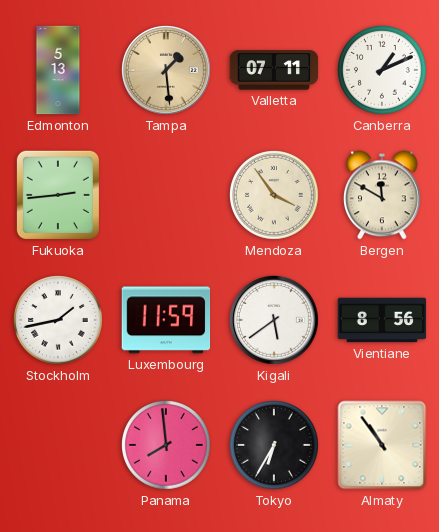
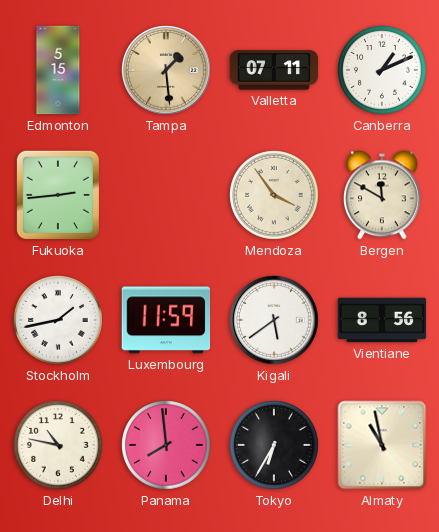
Edmonton: 5:13 -> 5:15 (58, 70)
Delhi: none -> 10:47 (59, 446)
Almaty: 10:54 -> 10:58 (382, 445)
